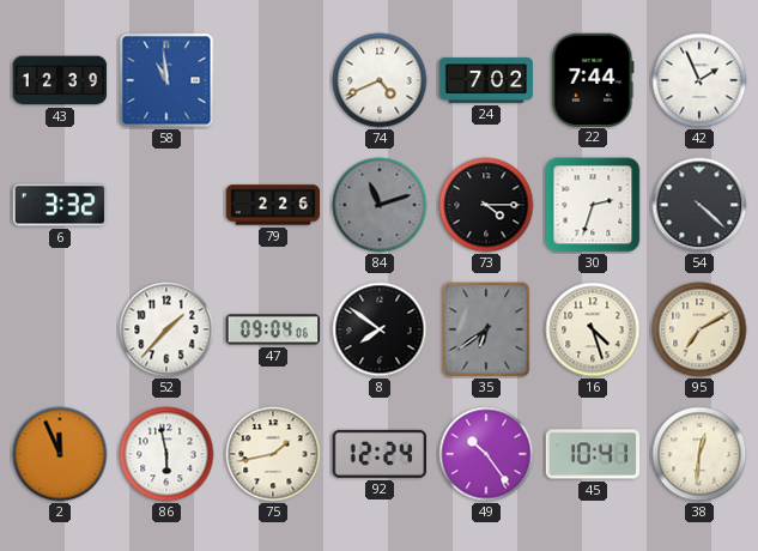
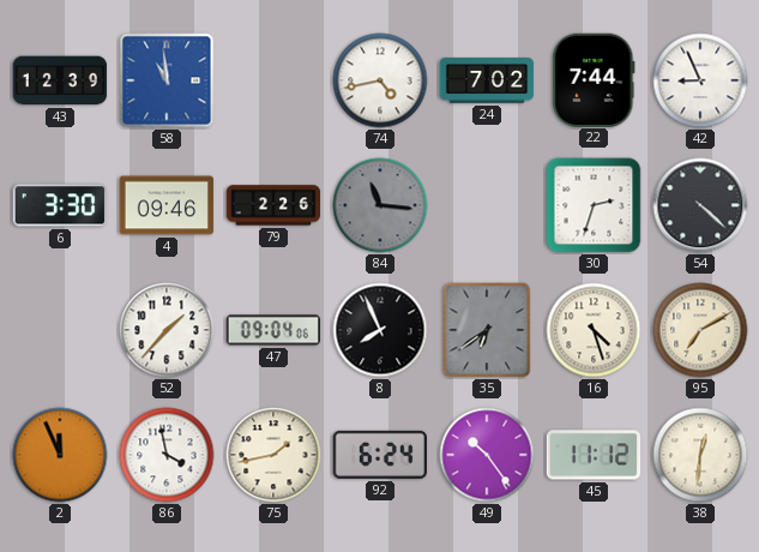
74: 4:41 -> 4:43 (380, 80)
42: 1:56 -> 8:56 (700, 80)
6: 3:32 -> 3:30 (60, 205)
4: none -> 09:46 (167, 205)
84: 11:12 -> 11:16 (380, 205)
73: 4:15 -> none (486, 205)
8: 7:51 -> 7:56 (380, 330)
86: 5:58 -> 3:58 (167, 455)
92: 12:24 -> 6:24 (379, 455)
45: 10:41 -> 11:12 (594, 455)
